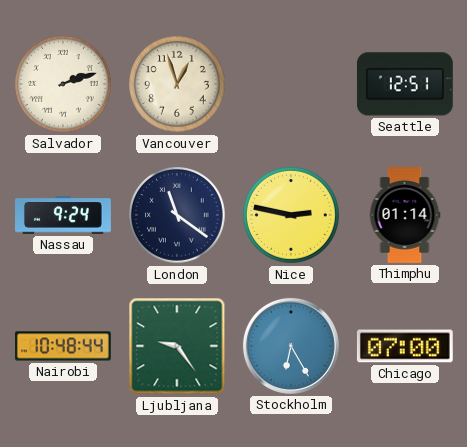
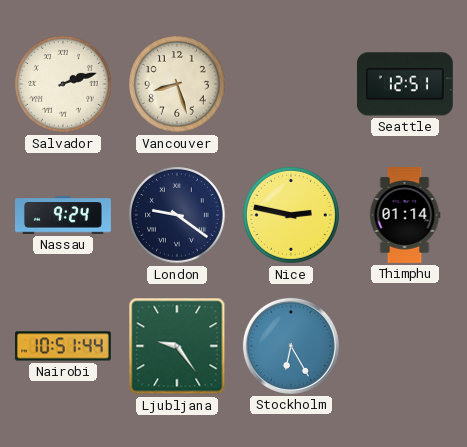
Vancouver: 12:57 -> 8:27 (178, 85)
London: 11:21 -> 9:21 (178, 216)
Nairobi: 10:48 -> 10:51 (64, 346)
Chicago: 07:00 -> none (405, 346)
